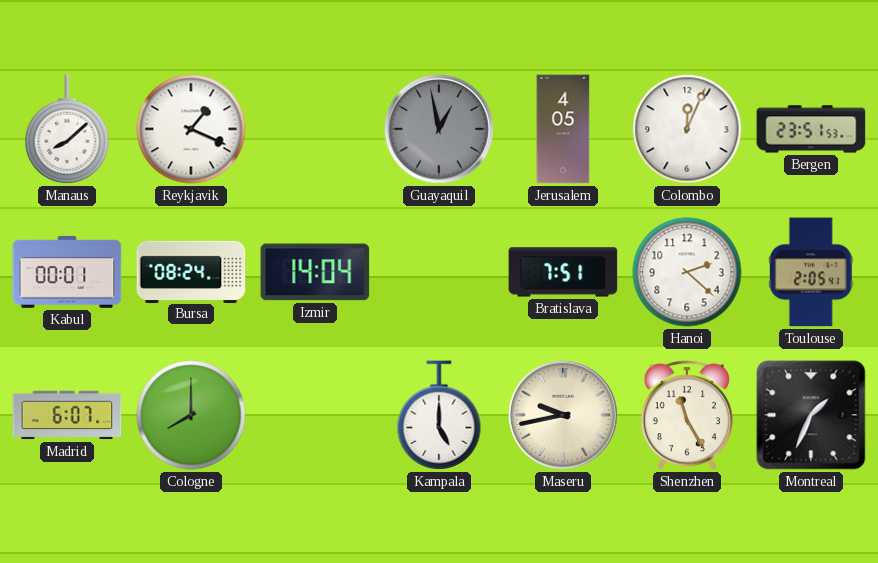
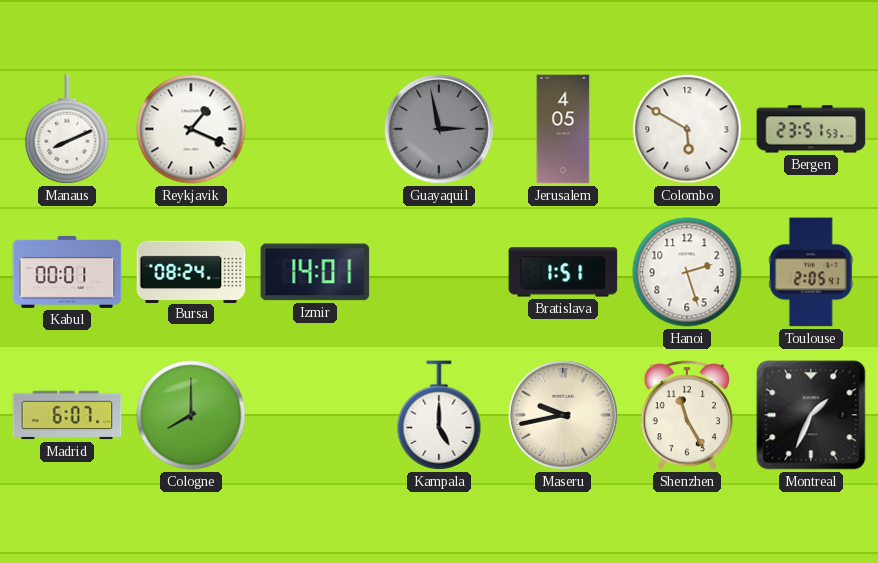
Manaus: 8:08 -> 8:11 (67, 129)
Guayaquil: 12:58 -> 2:58 (440, 130)
Colombo: 12:04 -> 5:50 (687, 129)
Izmir: 14:04 -> 14:01 (315, 272)
Bratislava: 7:51 -> 1:51 (563, 272)
Hanoi: 2:22 -> 2:27 (687, 272)
